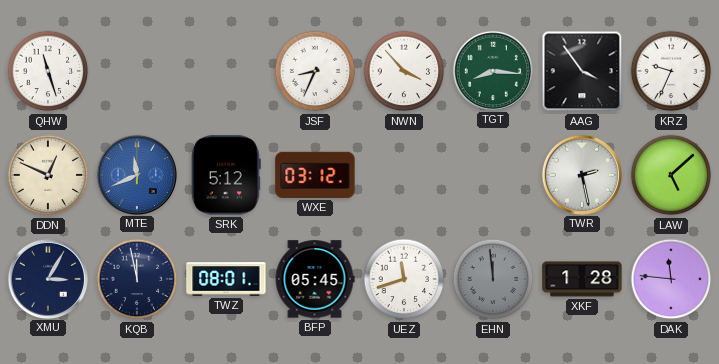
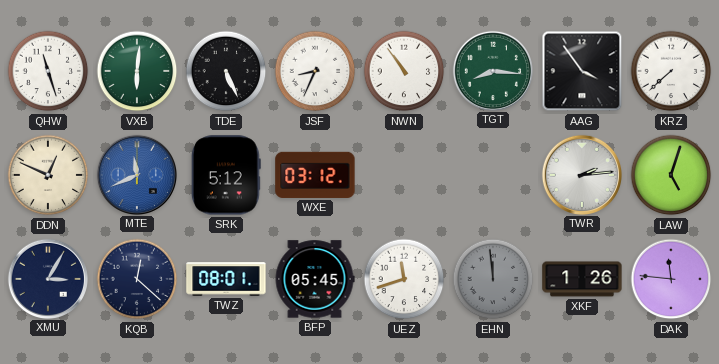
VXB: none -> 6:01 (137, 71)
TDE: none -> 5:26 (226, 71)
NWN: 3:53 -> 10:54 (404, 71)
KRZ: 9:34 -> 7:38 (671, 71)
TWR: 2:28 -> 2:14 (581, 174)
LAW: 5:08 -> 5:03 (671, 175)
KQB: 11:58 -> 12:22 (137, 279)
XKF: 1:28 -> 1:26 (582, 279)
